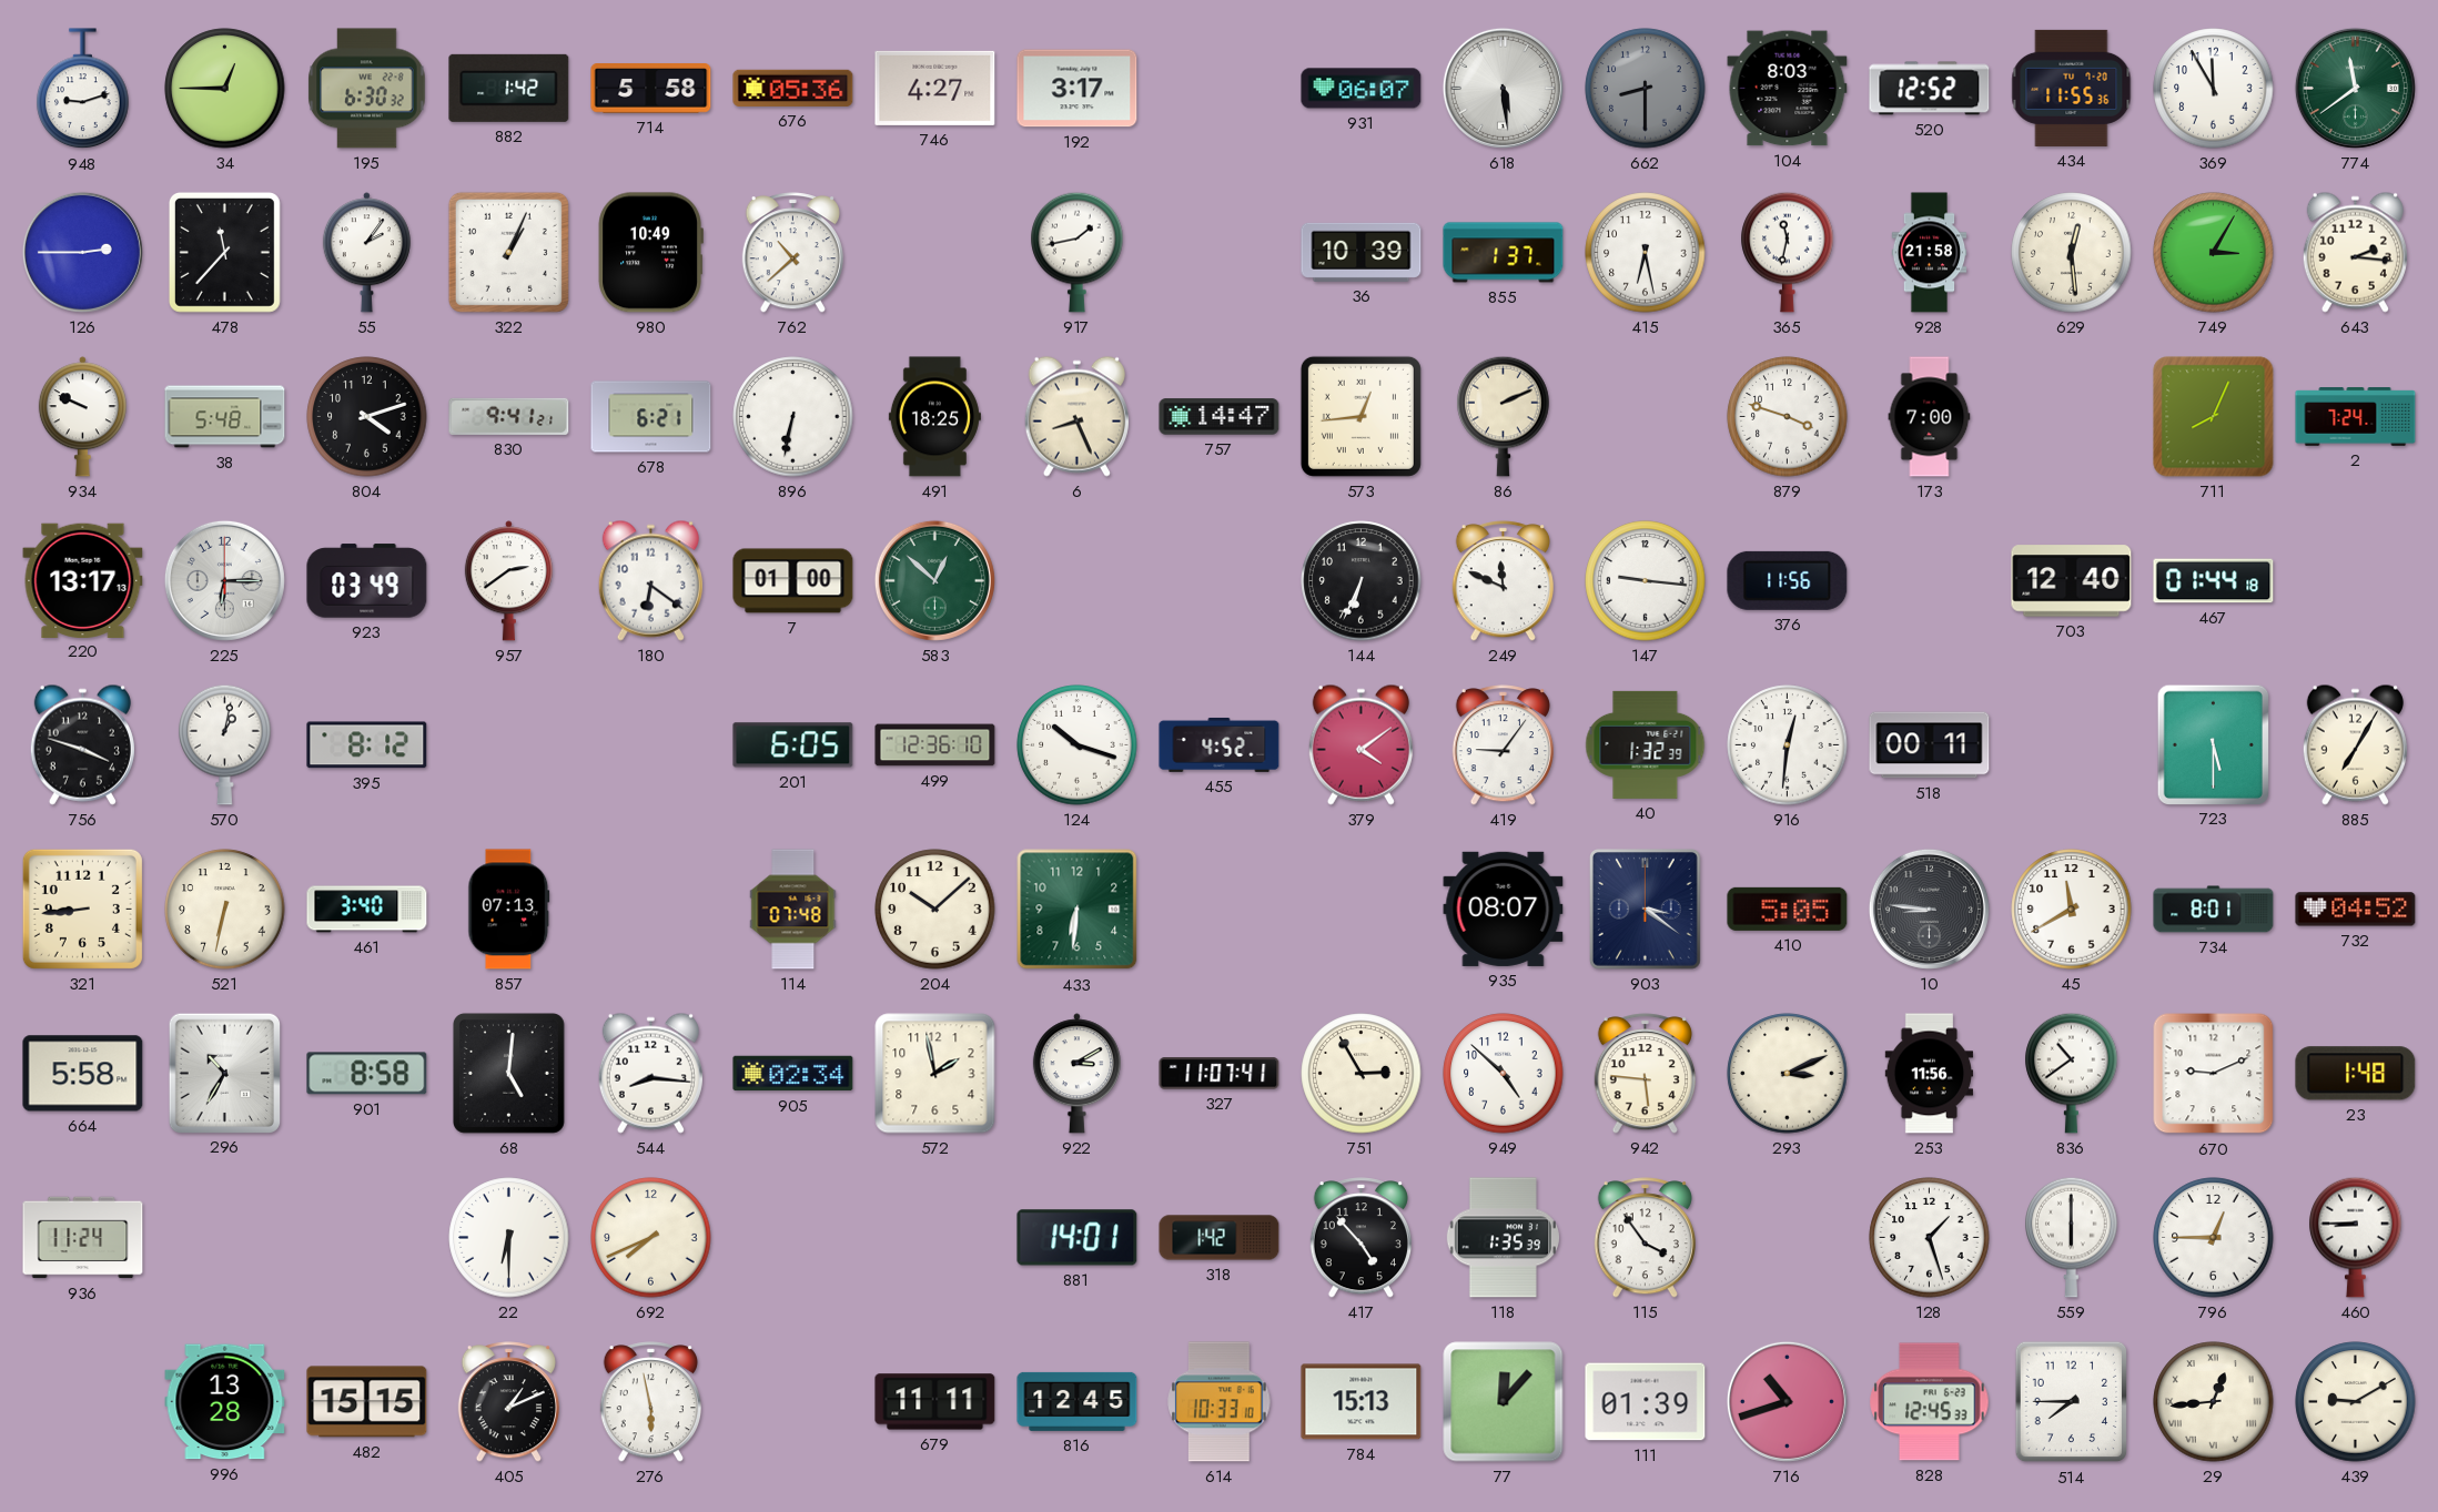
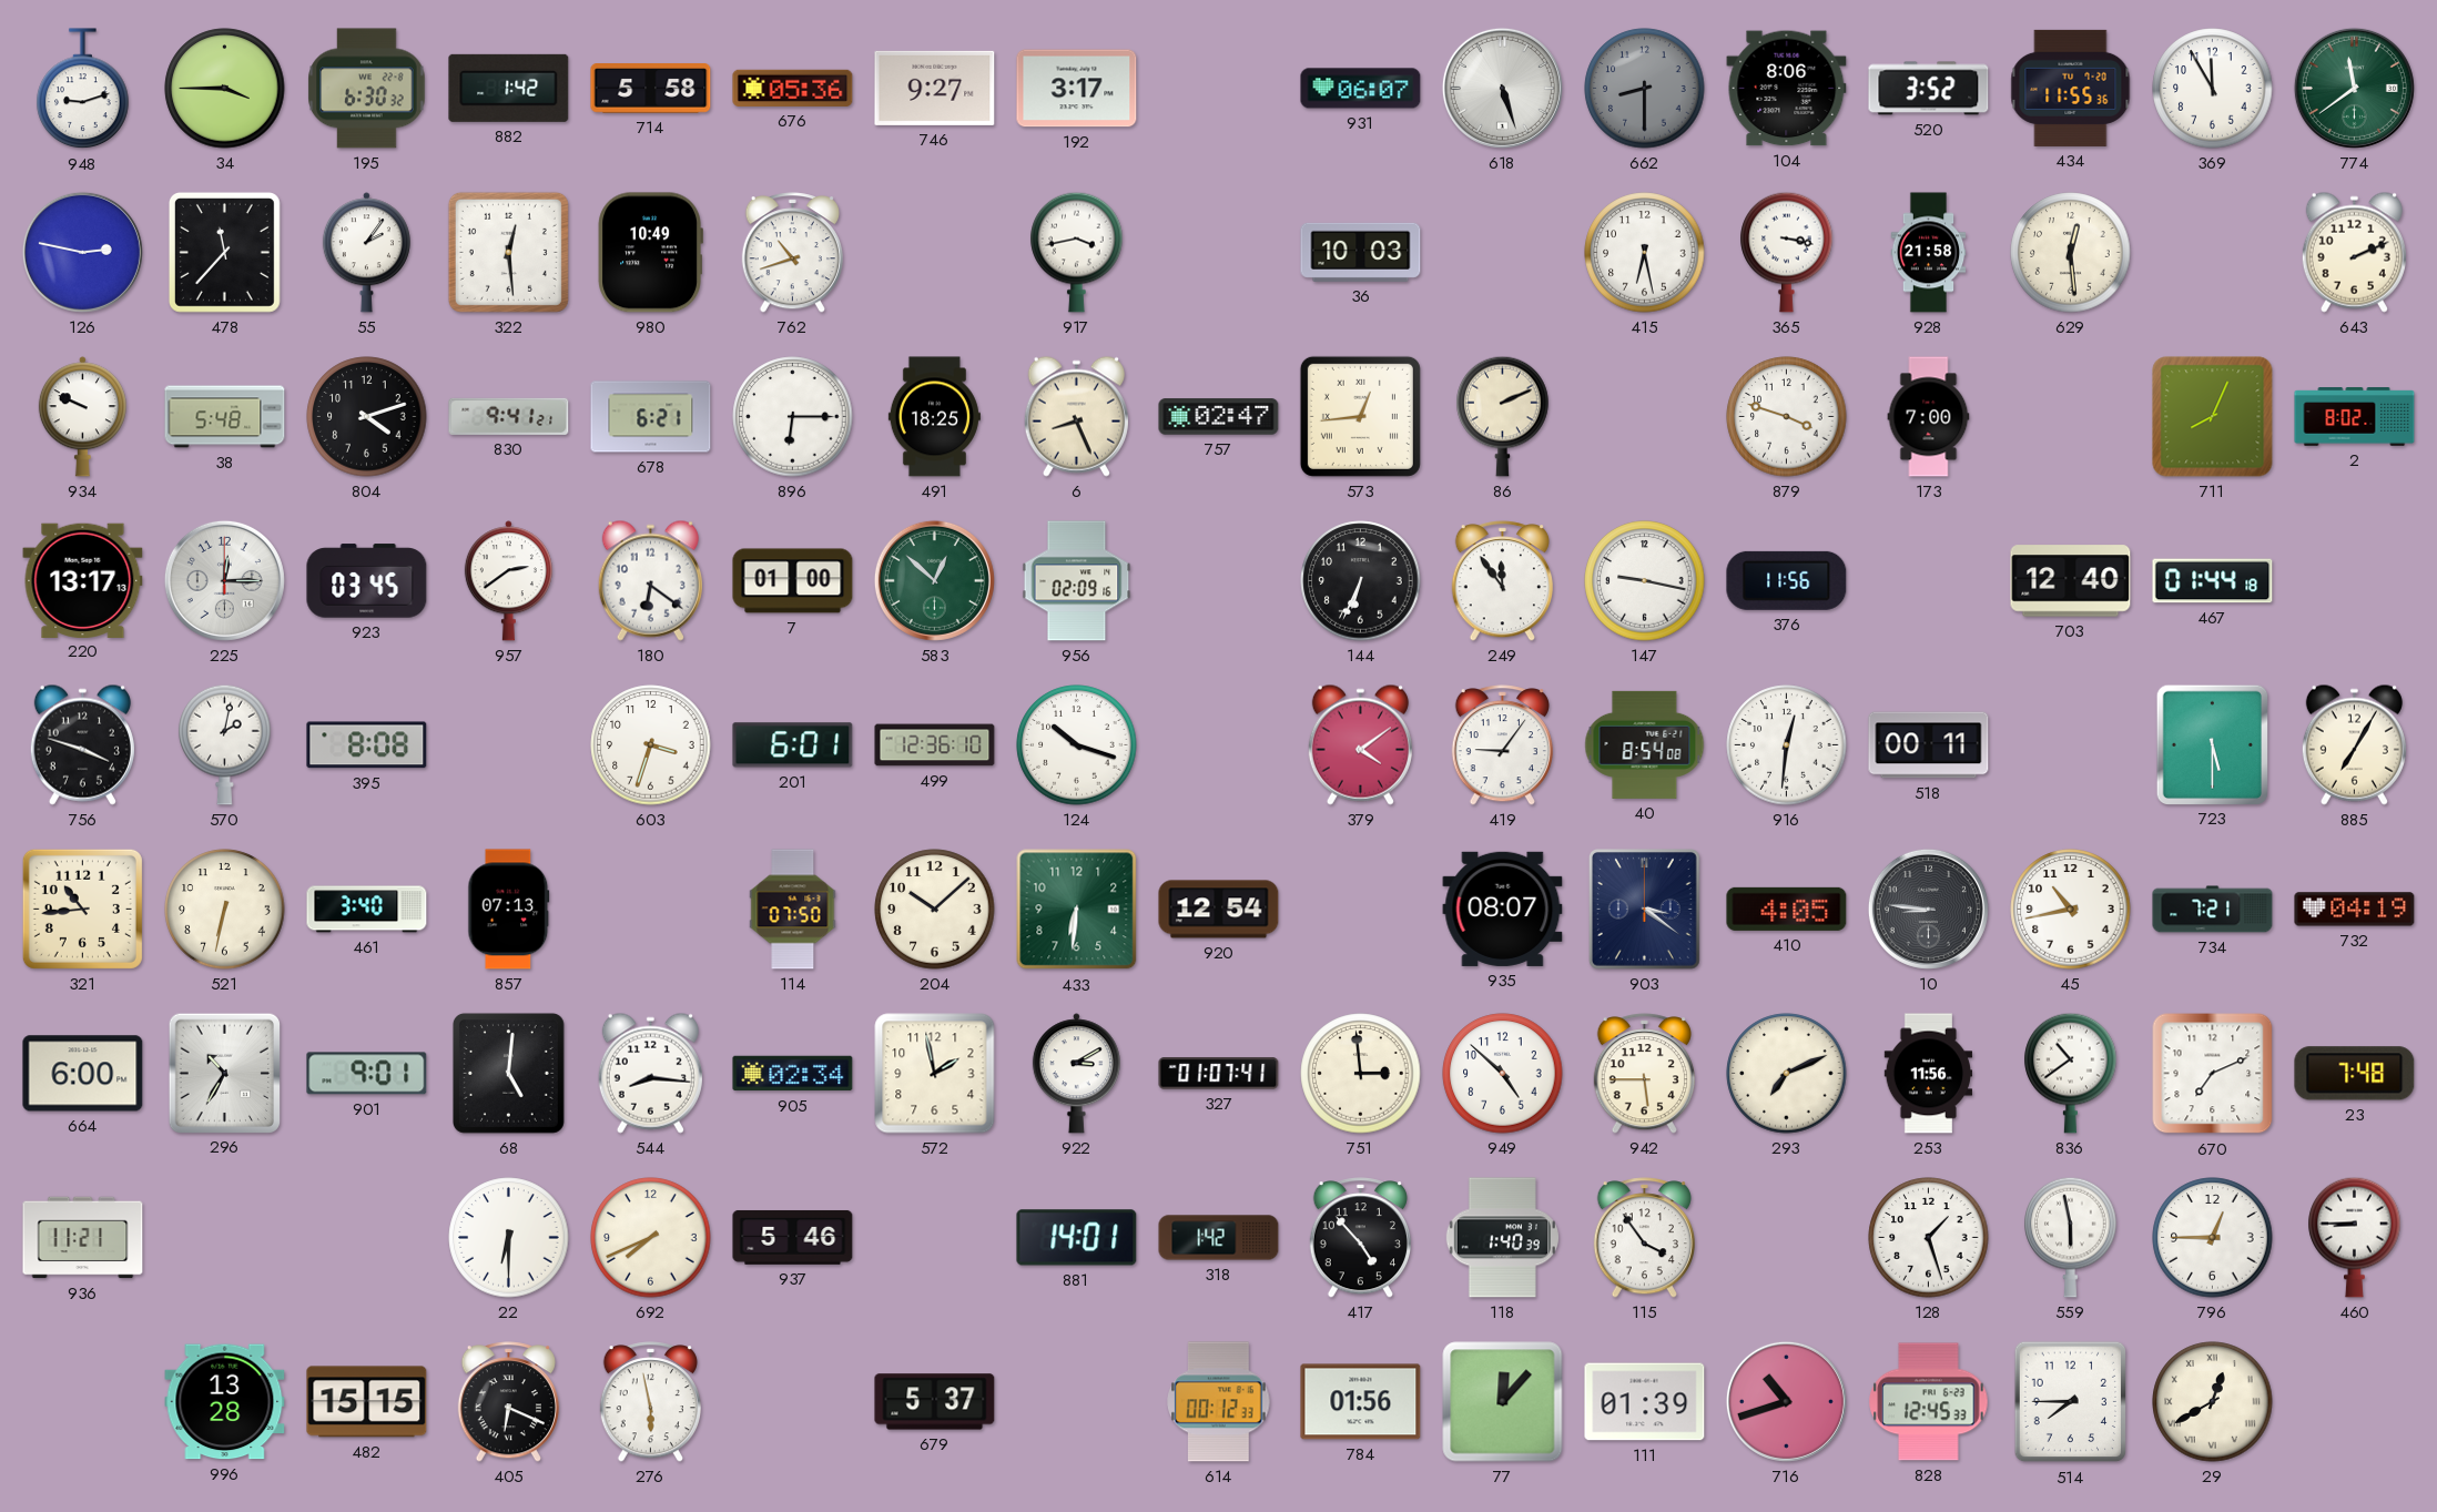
34: 12:45 -> 3:45 (225, 89)
746: 4:27 -> 9:27 (935, 88)
618: 5:29 -> 5:27 (1502, 88)
104: 8:03 -> 8:06 (1787, 89)
520: 12:52 -> 3:52 (1929, 89)
126: 2:45 -> 2:47 (82, 252)
322: 1:04 -> 12:29 (508, 252)
762: 10:38 -> 10:42 (792, 253)
917: 1:43 -> 3:43 (1077, 252)
36: 10:39 -> 10:03 (1361, 252)
855: 1:37 -> none (1504, 253)
365: 11:32 -> 3:17 (1787, 252)
749: 3:05 -> none (2214, 253)
643: 2:16 -> 2:11 (2354, 252)
896: 6:32 -> 6:15 (793, 417)
757: 14:47 -> 02:47 (1219, 417)
2: 7:24 -> 8:02 (2355, 417)
225: 6:15 -> 12:15 (224, 580)
923: 03:49 -> 03:45 (367, 581)
956: none -> 02:09 (1077, 581)
249: 11:49 -> 11:54 (1502, 581)
147: 9:16 -> 9:17 (1645, 581)
570: 1:02 -> 2:02 (225, 744)
395: 8:12 -> 8:08 (367, 745)
603: none -> 3:33 (651, 745)
201: 6:05 -> 6:01 (793, 745)
455: 4:52 -> none (1220, 744)
40: 1:32 -> 8:54 (1645, 744)
321: 8:44 -> 10:44 (82, 909)
114: 07:48 -> 07:50 (793, 910)
920: none -> 12:54 (1219, 910)
410: 5:05 -> 4:05 (1787, 909)
45: 11:40 -> 10:43 (2071, 910)
734: 8:01 -> 7:21 (2213, 910)
732: 04:52 -> 04:19 (2355, 910)
664: 5:58 -> 6:00 (83, 1074)
901: 8:58 -> 9:01 (367, 1074)
327: 11:07 -> 01:07 (1219, 1074)
751: 2:55 -> 2:59 (1361, 1074)
942: 5:46 -> 5:45 (1644, 1074)
293: 3:11 -> 7:11 (1787, 1074)
670: 9:11 -> 7:11 (2213, 1074)
23: 1:48 -> 7:48 (2355, 1074)
936: 11:24 -> 11:21 (83, 1238)
937: none -> 5:46 (793, 1237)
118: 1:35 -> 1:40 (1502, 1238)
559: 6:00 -> 5:58 (2071, 1237)
405: 1:11 -> 6:19 (508, 1402)
679: 11:11 -> 5:37 (935, 1402)
816: 12:45 -> none (1078, 1401)
614: 10:33 -> 00:12 (1219, 1402)
784: 15:13 -> 01:56 (1361, 1402)
29: 12:44 -> 12:40 (2213, 1402)
439: 9:10 -> none (2356, 1402)
